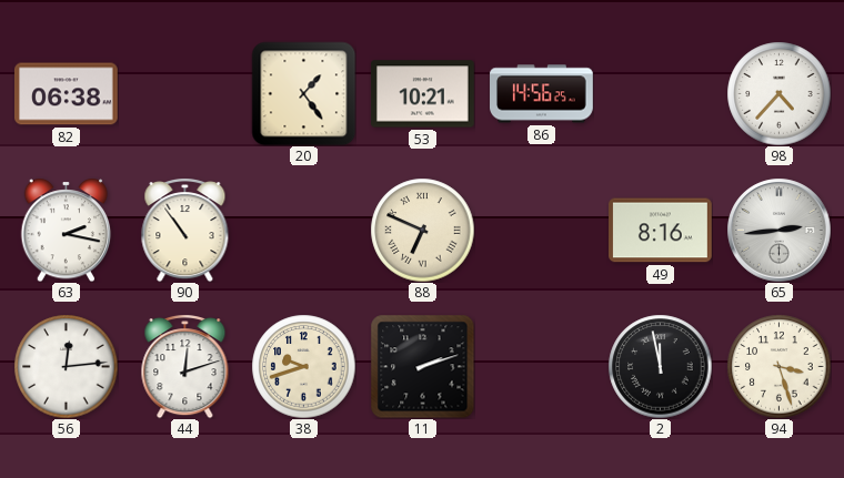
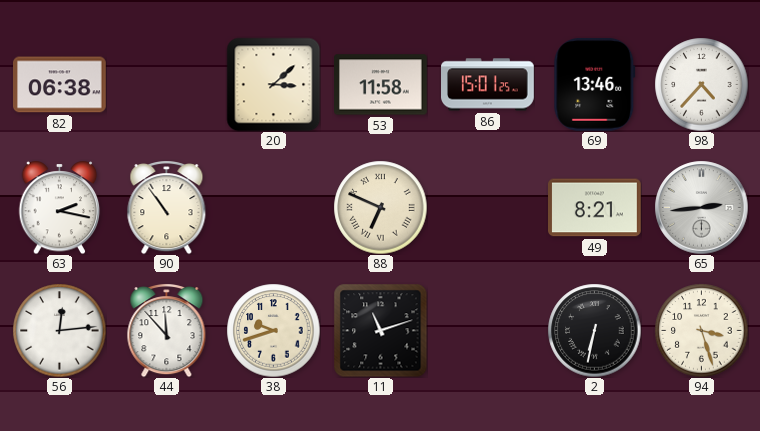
20: 1:24 -> 3:08 (273, 84)
53: 10:21 -> 11:58 (381, 85)
86: 14:56 -> 15:01 (488, 85)
69: none -> 13:46 (595, 85)
49: 8:16 -> 8:21 (595, 208)
44: 12:12 -> 11:53 (167, 331)
11: 2:12 -> 11:12 (380, 330)
2: 11:58 -> 6:32 (594, 330)
